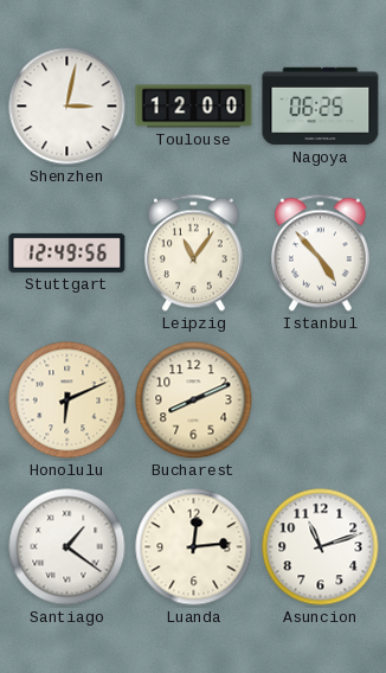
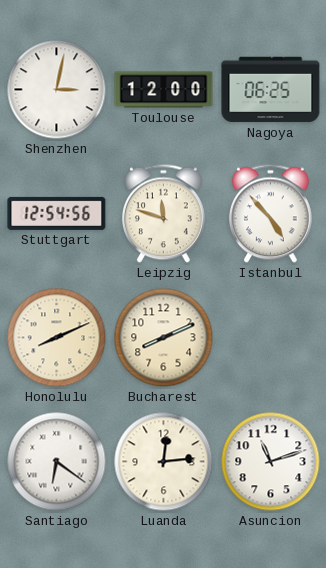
Stuttgart: 12:49 -> 12:54 (57, 213)
Leipzig: 11:06 -> 11:48 (163, 214)
Honolulu: 6:11 -> 8:11 (57, 338)
Santiago: 1:21 -> 6:21 (57, 462)
